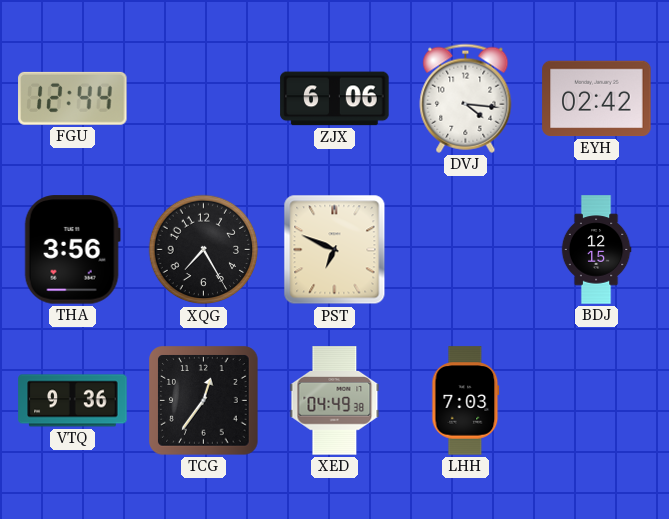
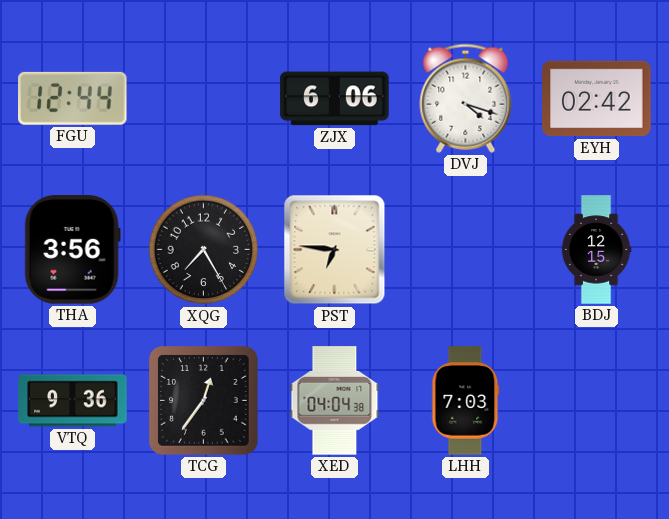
DVJ: 4:16 -> 4:18 (466, 98)
PST: 6:49 -> 6:46 (335, 250)
XED: 04:49 -> 04:04 (335, 401)
